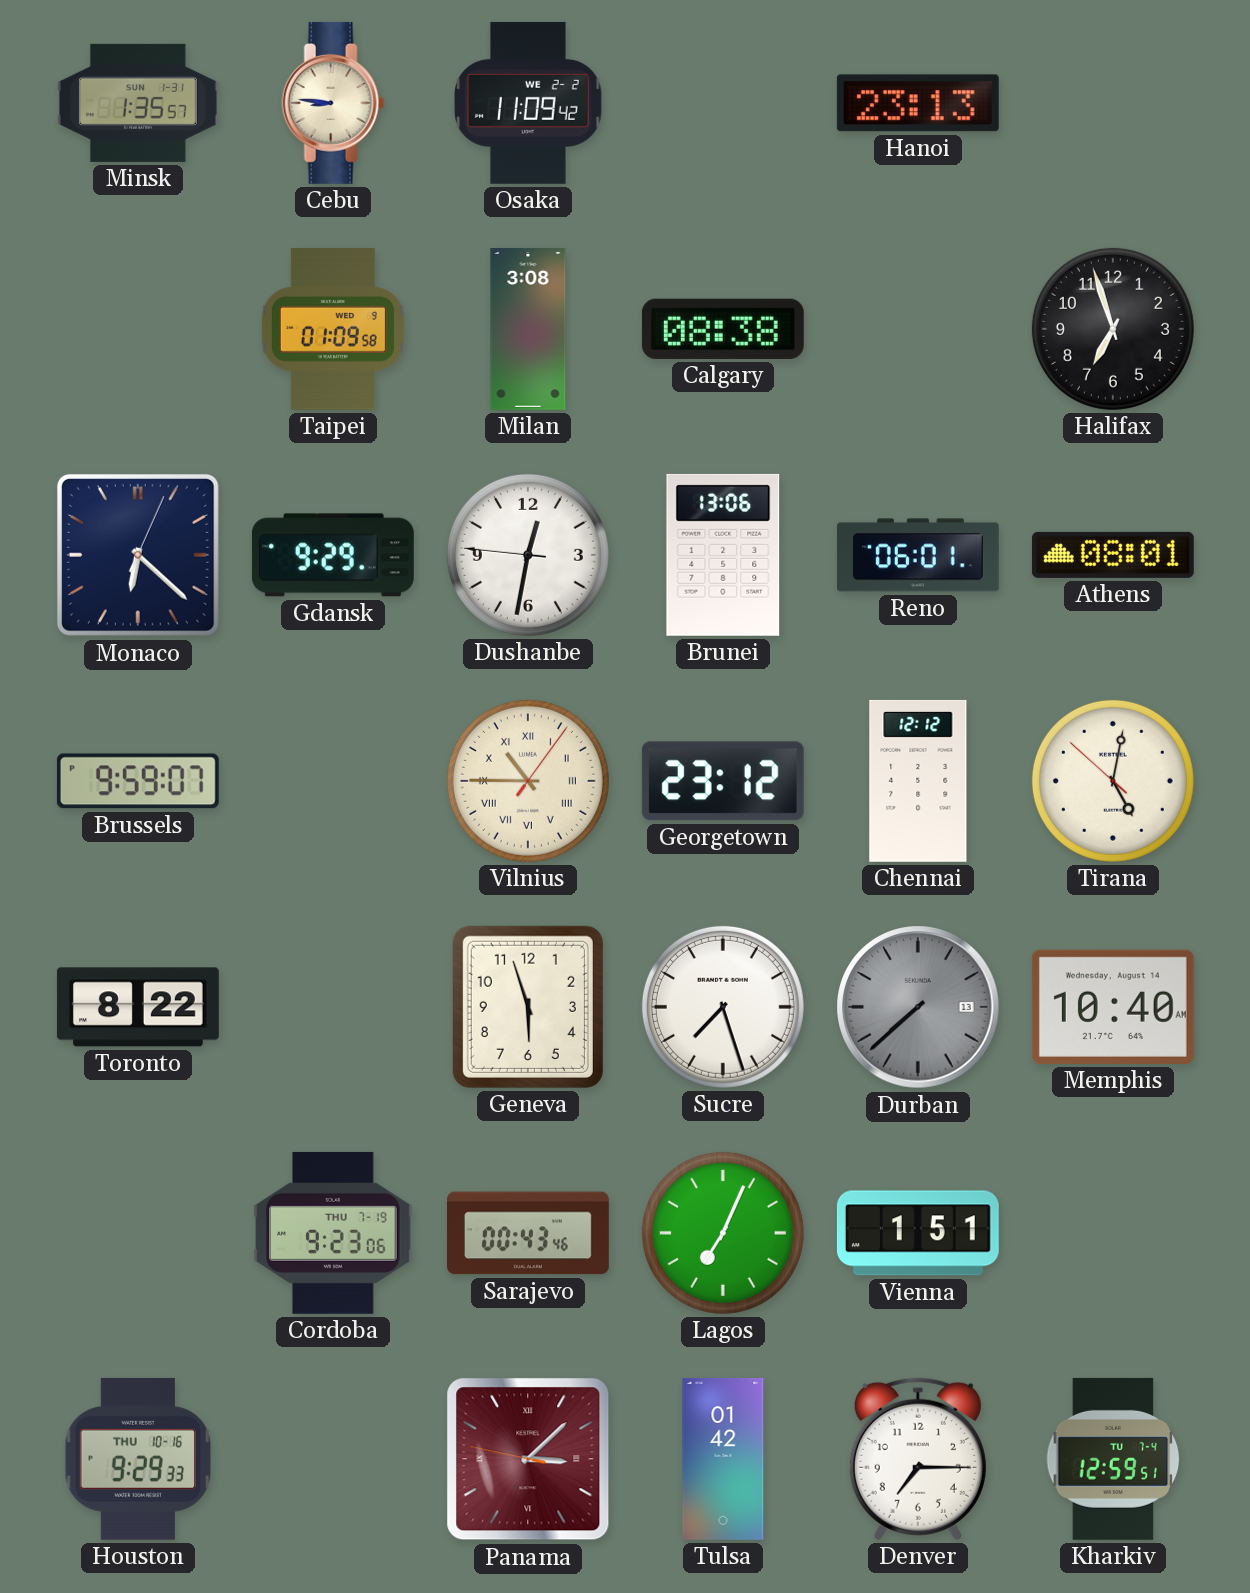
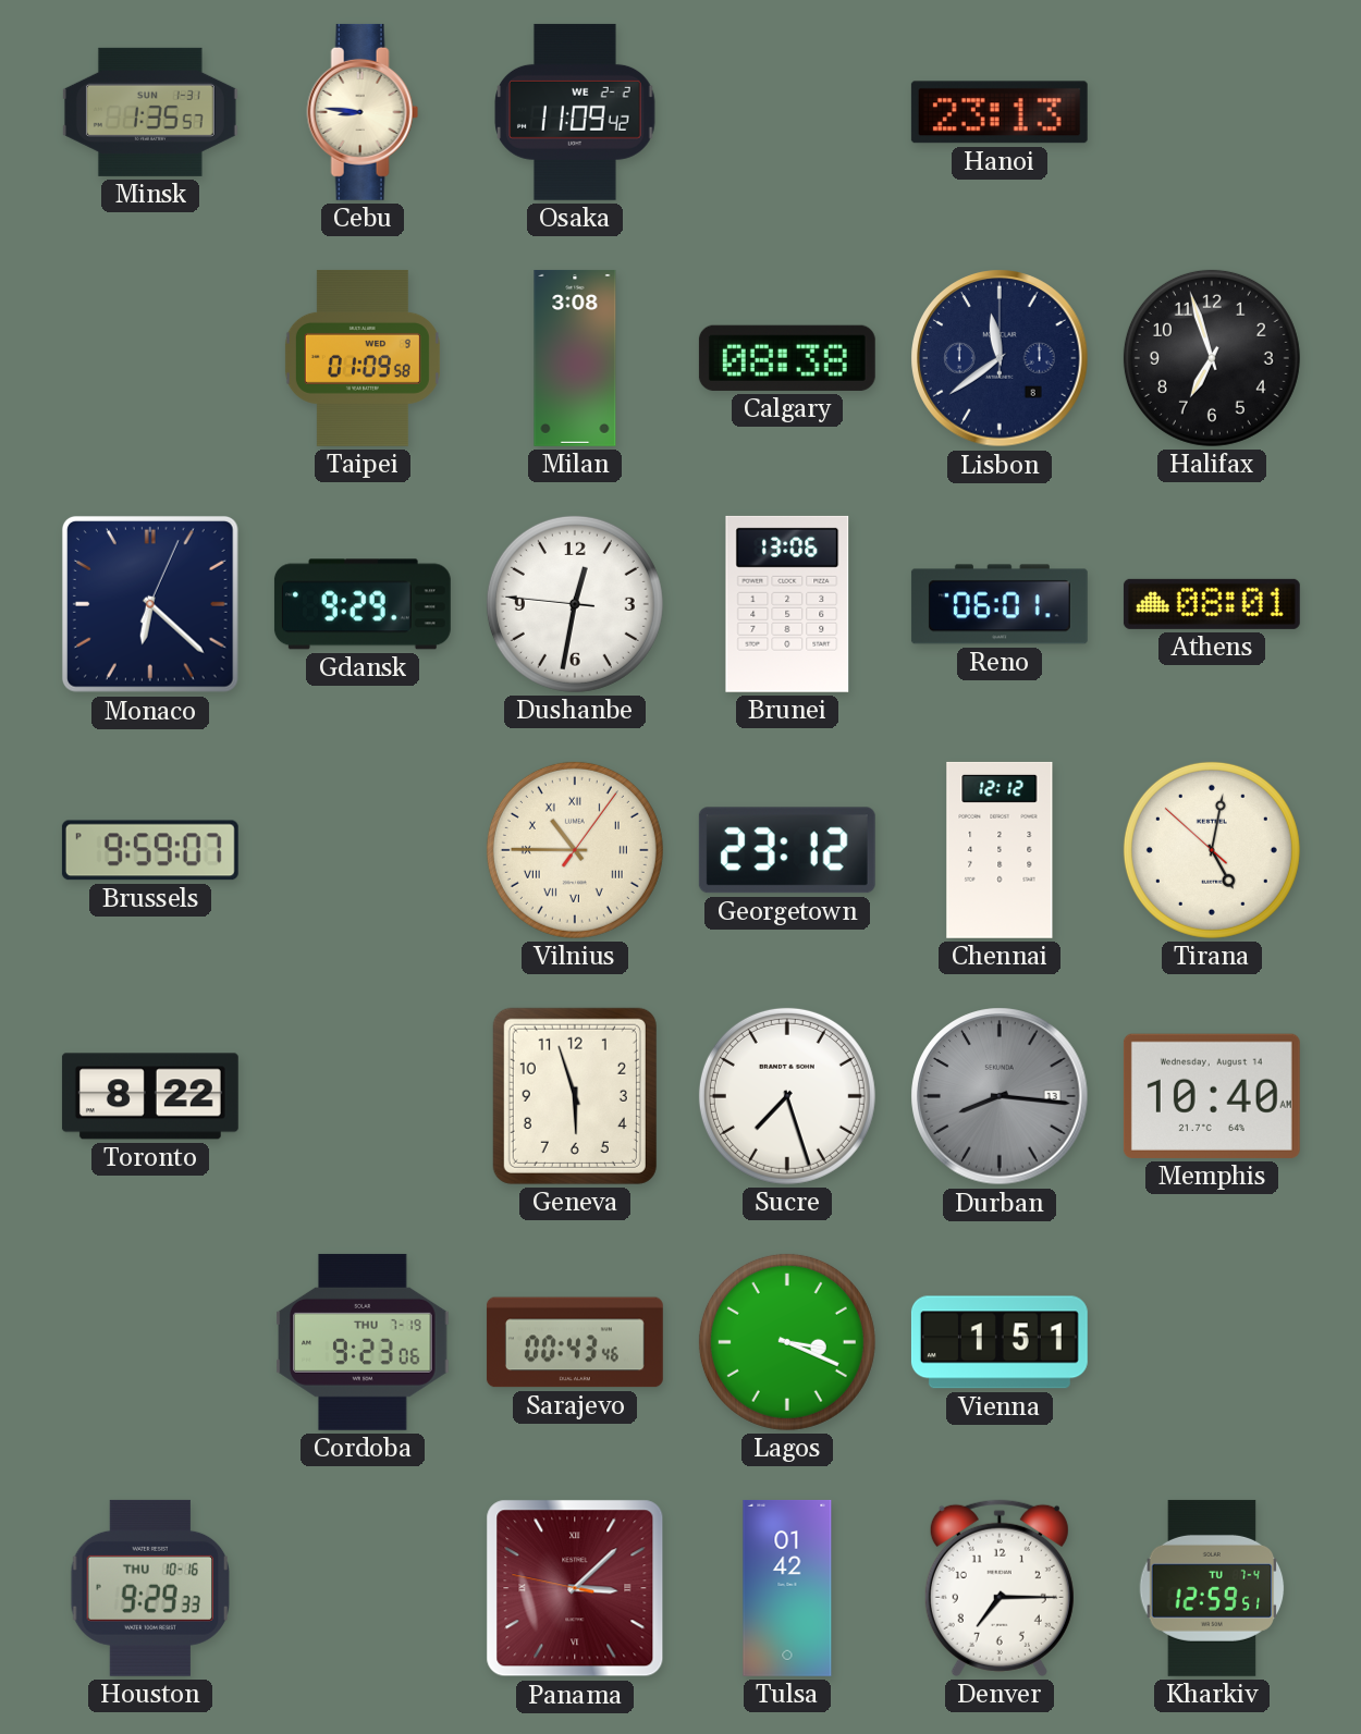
Lisbon: none -> 11:39 (1000, 358)
Durban: 7:38 -> 8:16 (1000, 1096)
Lagos: 7:04 -> 3:19 (787, 1342)
